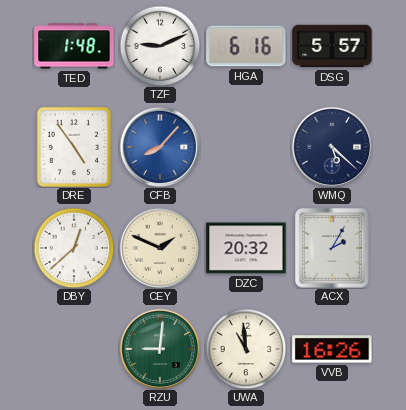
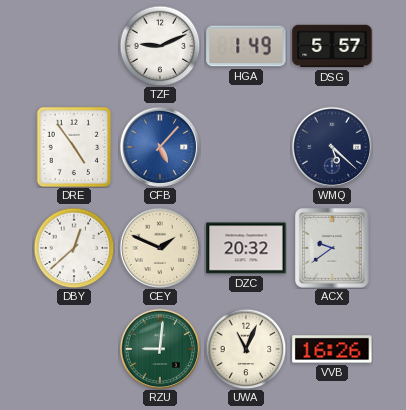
TED: 1:48 -> none (74, 46)
HGA: 6:16 -> 1:49 (246, 46)
CFB: 8:07 -> 5:07 (159, 146)
ACX: 2:05 -> 9:39 (333, 249)
UWA: 10:59 -> 11:04 (246, 349)
